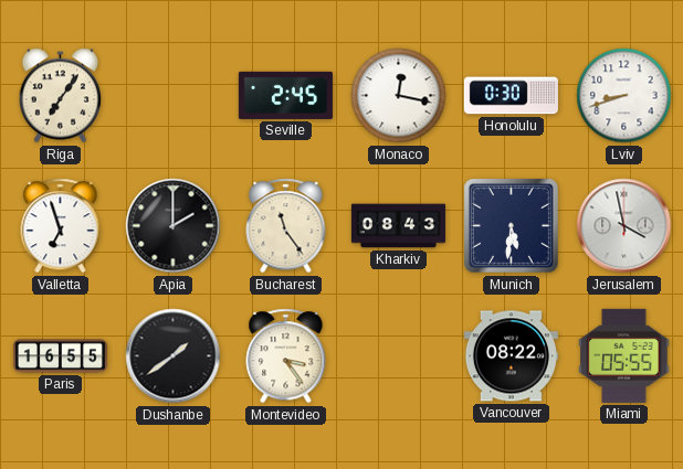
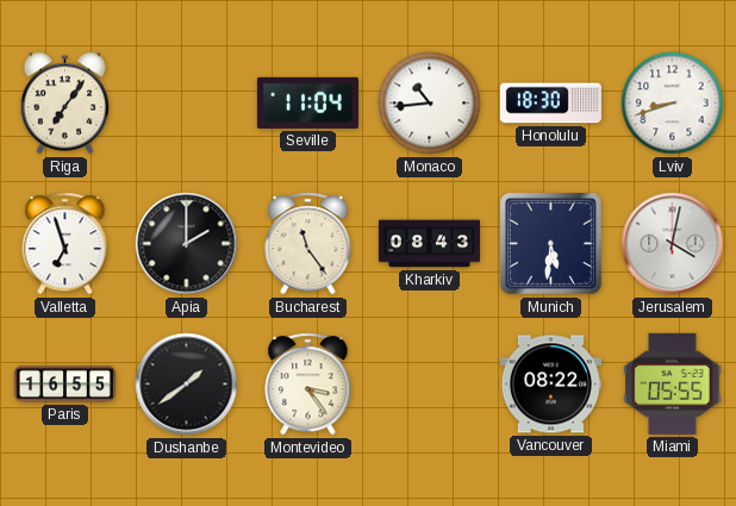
Seville: 2:45 -> 11:04 (307, 102)
Monaco: 12:17 -> 10:44 (430, 104)
Honolulu: 0:30 -> 18:30 (550, 104)
Jerusalem: 3:58 -> 4:02 (673, 244)
